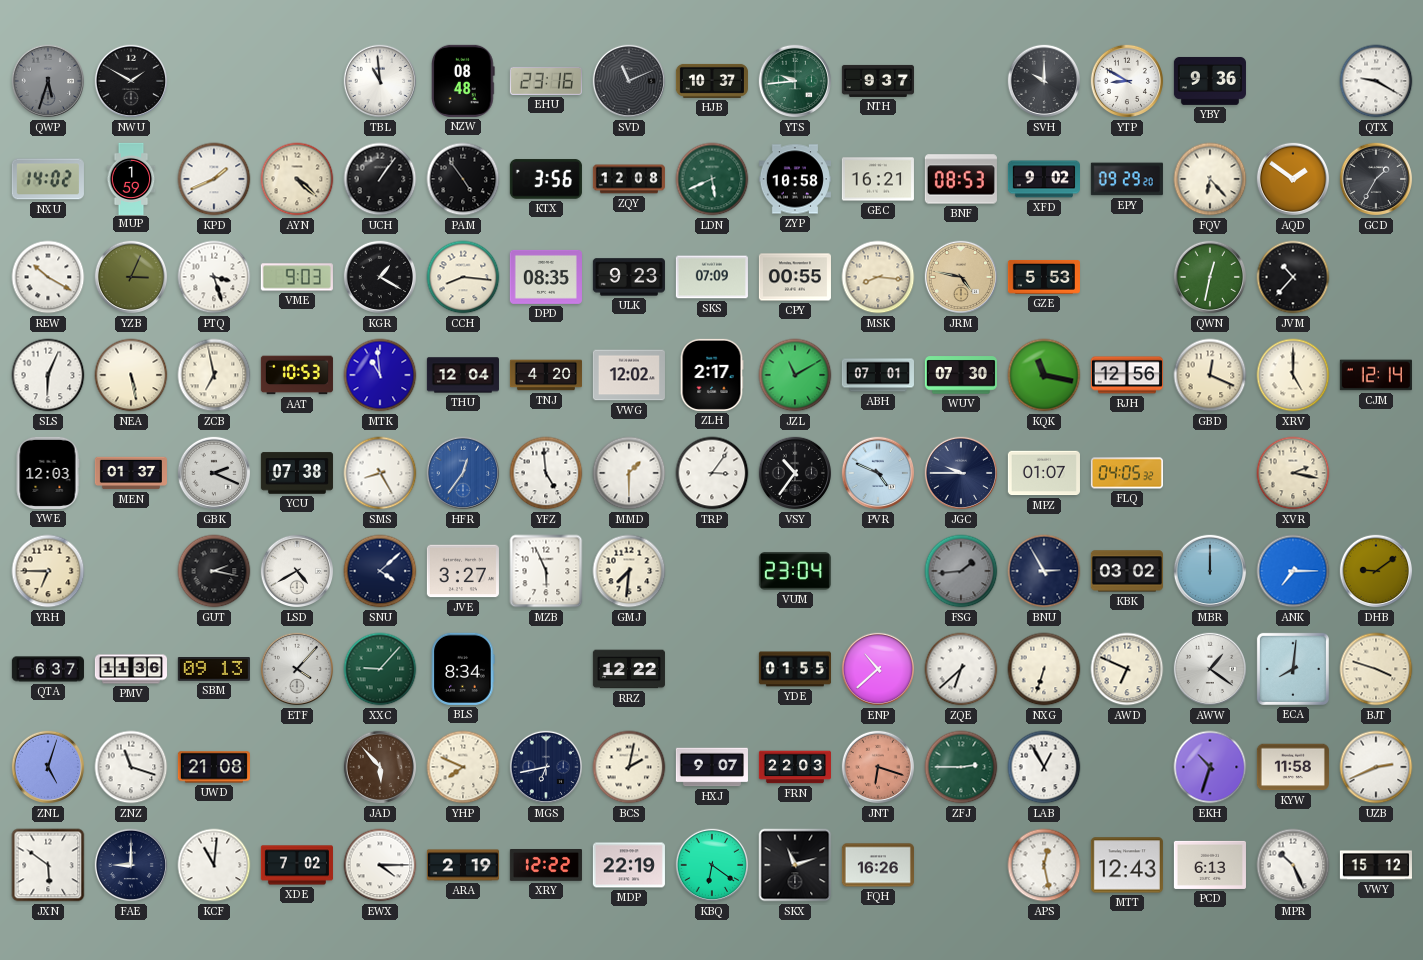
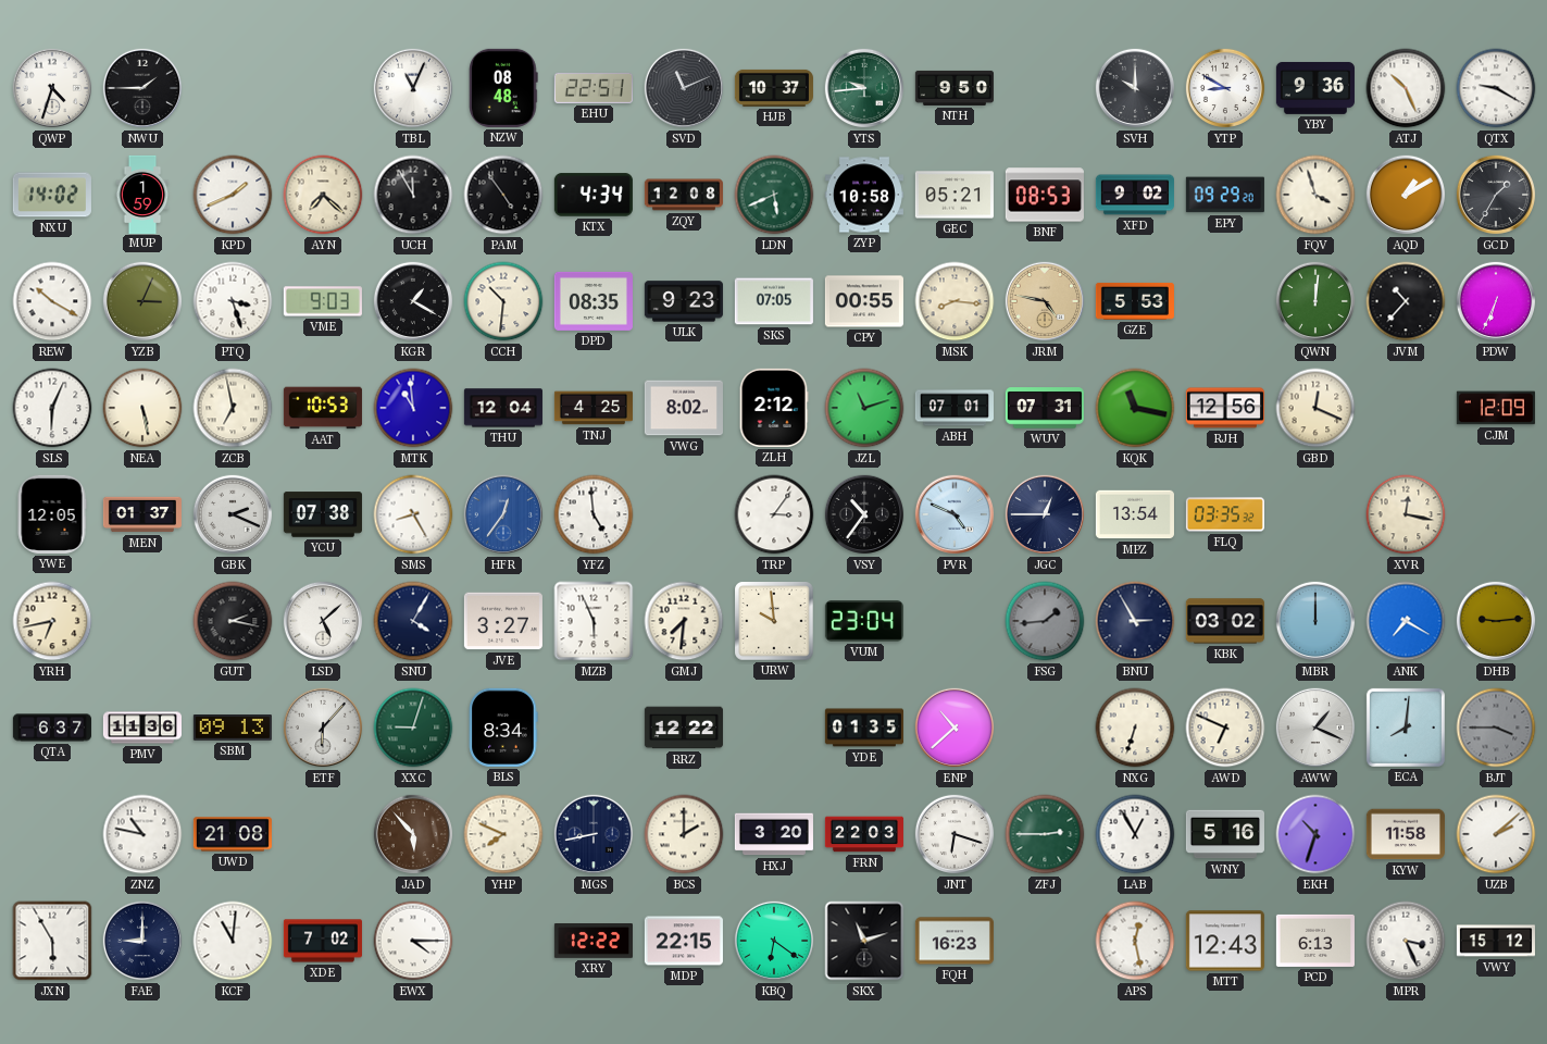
QWP: 5:33 -> 4:33 (52, 88)
QWP dial: grey -> white (52, 88)
NWU: 1:50 -> 1:45 (142, 88)
TBL: 10:59 -> 11:04 (413, 88)
EHU: 23:16 -> 22:51 (594, 88)
NTH: 9:37 -> 9:50 (955, 88)
ATJ: none -> 10:26 (1406, 88)
AYN: 4:22 -> 7:22 (323, 195)
UCH: 1:06 -> 11:55 (413, 195)
KTX: 3:56 -> 4:34 (594, 195)
GEC: 16:21 -> 05:21 (955, 195)
FQV: 6:23 -> 3:57 (1315, 195)
AQD: 1:51 -> 1:10 (1406, 195)
CCH: 8:16 -> 10:31 (503, 301)
SKS: 07:09 -> 07:05 (774, 301)
QWN: 12:32 -> 12:01 (1315, 301)
PDW: none -> 6:34 (1496, 301)
TNJ: 4:20 -> 4:25 (592, 408)
VWG: 12:02 -> 8:02 (684, 408)
ZLH: 2:17 -> 2:12 (774, 408)
JZL: 11:10 -> 11:12 (864, 408)
WUV: 07:30 -> 07:31 (1045, 408)
XRV: 5:00 -> none (1293, 375)
CJM: 12:14 -> 12:09 (1496, 408)
YWE: 12:03 -> 12:05 (52, 514)
MMD: 1:30 -> none (629, 473)
JGC: 9:45 -> 12:45 (1045, 514)
MPZ: 01:07 -> 13:54 (1135, 514)
FLQ: 04:05 -> 03:35 (1225, 514)
XVR: 2:17 -> 12:17 (1406, 514)
YRH: 6:45 -> 6:43 (52, 621)
LSD: 4:40 -> 5:08 (323, 621)
SNU: 4:08 -> 4:05 (413, 621)
URW: none -> 9:59 (774, 621)
ANK: 7:15 -> 7:20 (1406, 621)
DHB: 9:09 -> 9:14 (1496, 621)
ETF: 4:07 -> 6:07 (323, 728)
XXC: 9:07 -> 9:03 (413, 728)
YDE: 01:55 -> 01:35 (864, 728)
ZQE: 6:38 -> none (961, 669)
AWW: 1:21 -> 1:19 (1315, 728)
BJT: 3:48 -> 3:45 (1496, 728)
BJT dial: cream -> grey (1496, 728)
ZNL: 5:03 -> none (48, 767)
ZNZ: 11:18 -> 10:47 (142, 834)
MGS: 6:43 -> 8:43 (594, 834)
BCS: 2:02 -> 2:00 (684, 834)
HXJ: 9:07 -> 3:20 (774, 834)
JNT dial: salmon -> white (955, 834)
WNY: none -> 5:16 (1225, 834)
UZB: 2:41 -> 2:08 (1496, 834)
JXN: 5:51 -> 5:55 (52, 941)
ARA: 2:19 -> none (463, 865)
MDP: 22:19 -> 22:15 (684, 941)
FQH: 16:26 -> 16:23 (955, 941)
MPR: 10:26 -> 3:26 (1406, 941)
